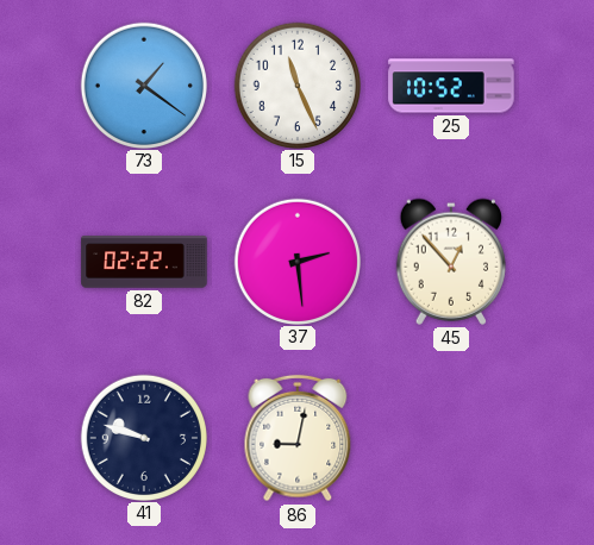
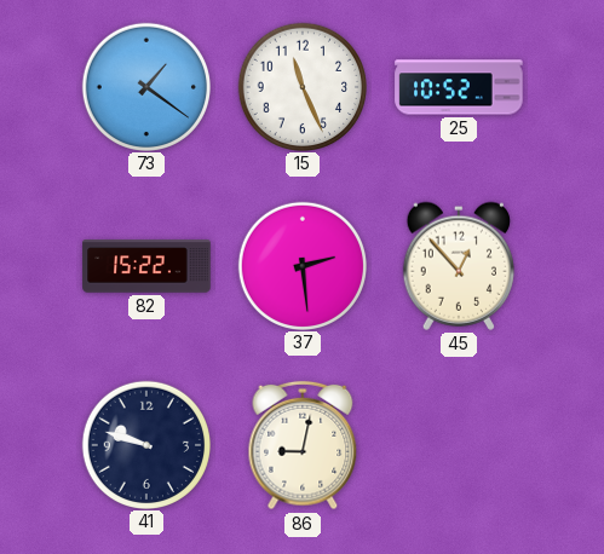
82: 02:22 -> 15:22 (146, 266)
